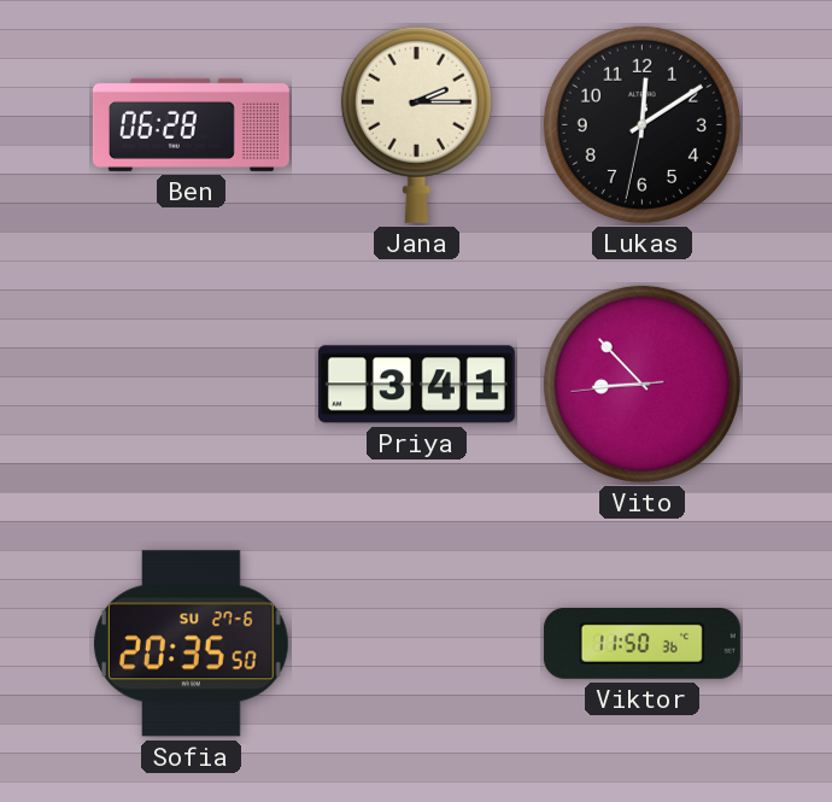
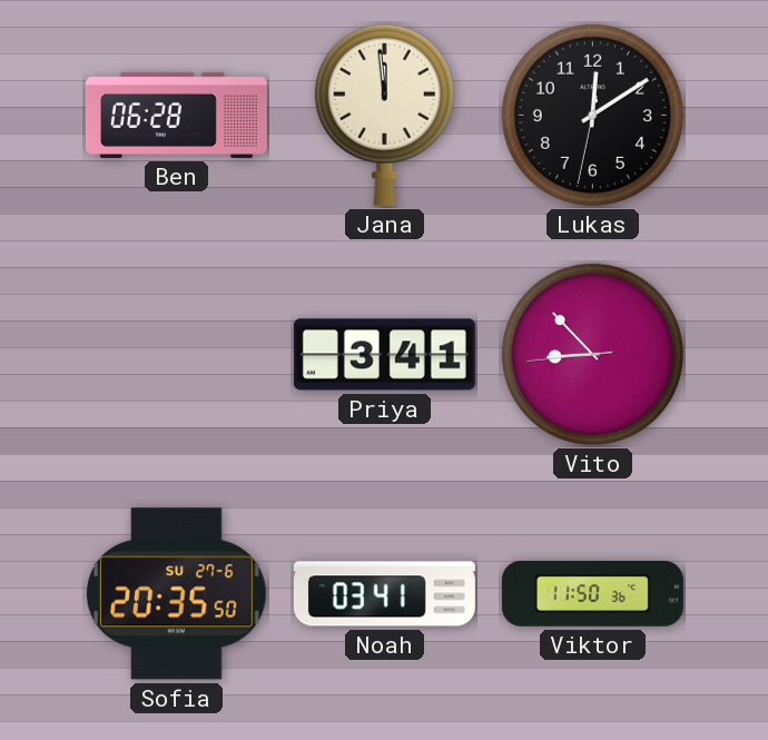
Jana: 2:15 -> 11:59 (384, 115)
Noah: none -> 03:41 (384, 594)
